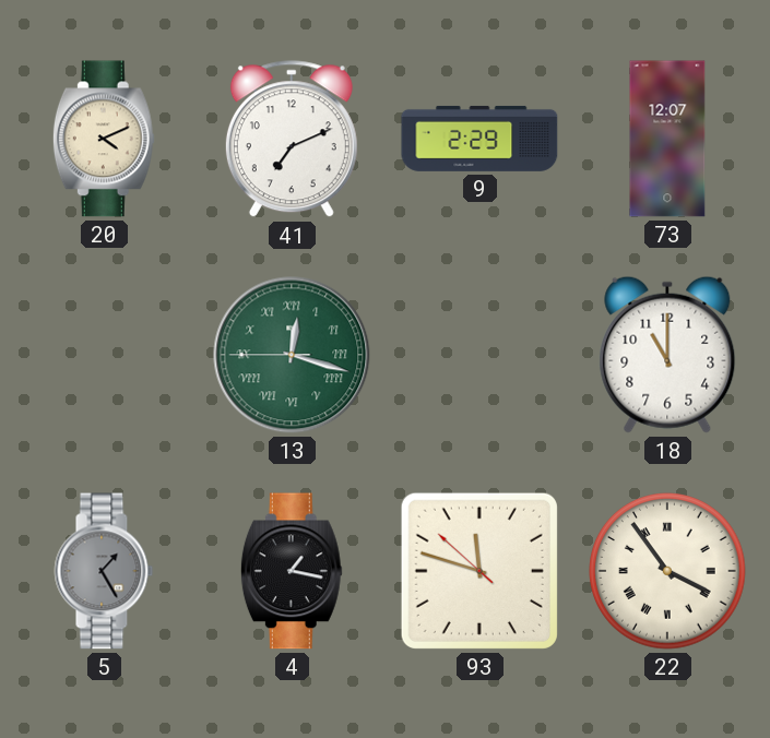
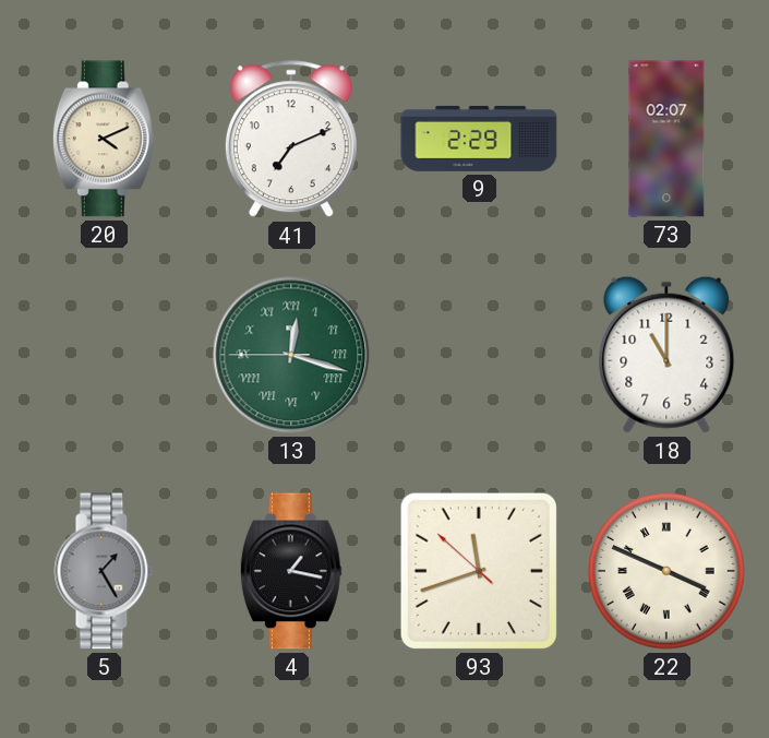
73: 12:07 -> 02:07 (666, 139)
93: 11:47 -> 11:41 (479, 571)
22: 3:54 -> 3:49 (666, 571)
